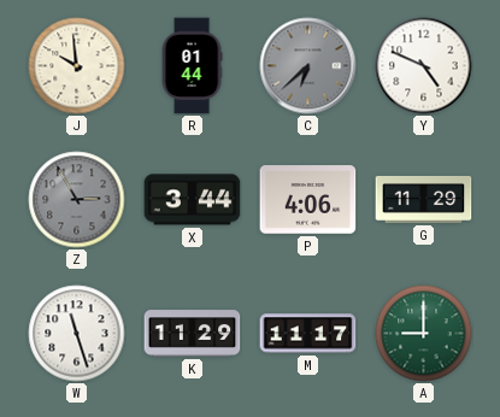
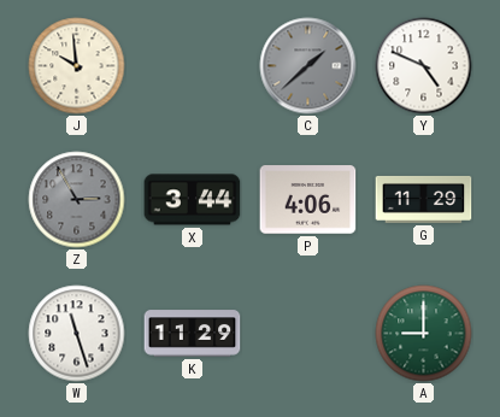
R: 01:44 -> none (192, 66)
C: 6:38 -> 1:38 (308, 66)
M: 11:17 -> none (308, 334)
